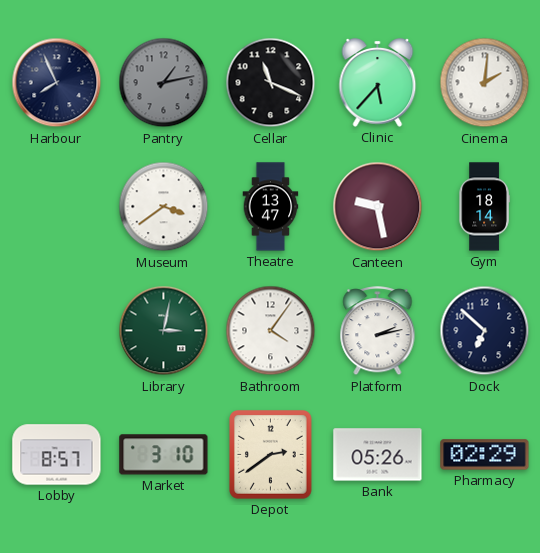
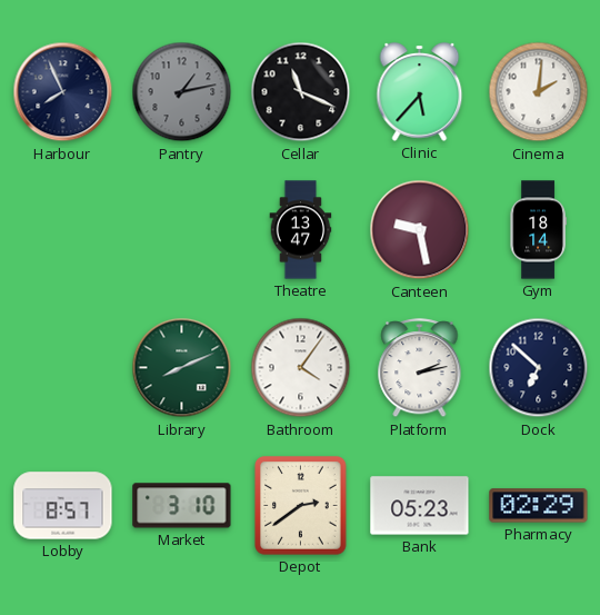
Museum: 3:39 -> none (164, 207)
Library: 3:02 -> 8:11 (182, 368)
Bank: 05:26 -> 05:23 (420, 506)
